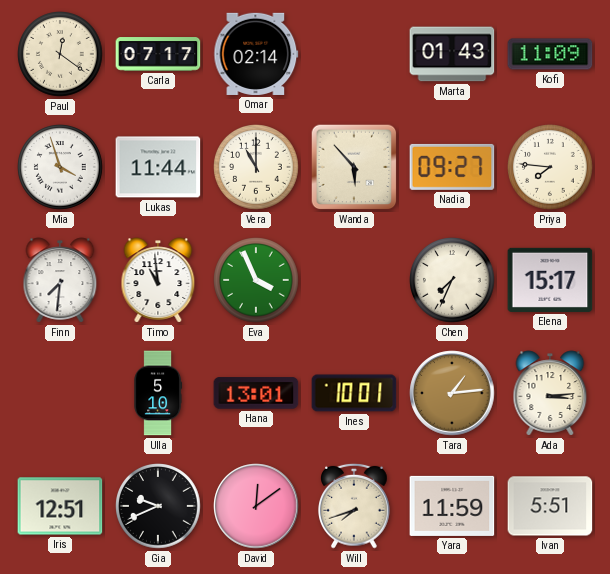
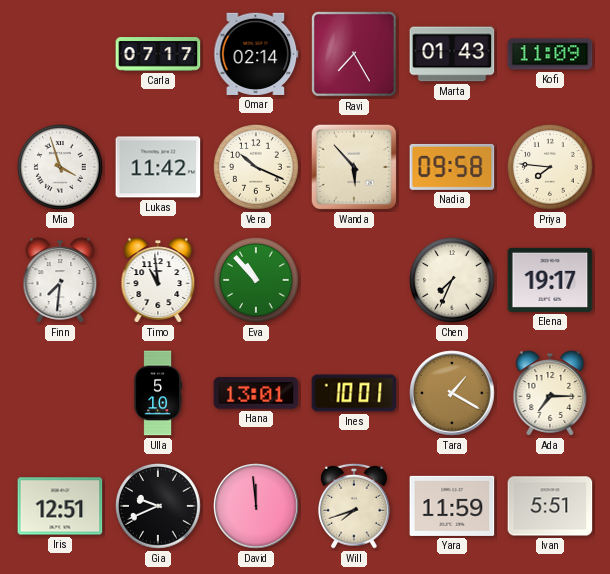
Paul: 12:21 -> none (60, 54)
Ravi: none -> 7:25 (355, 55)
Lukas: 11:44 -> 11:42 (158, 167)
Vera: 11:00 -> 10:19 (256, 167)
Nadia: 09:27 -> 09:58 (452, 167)
Eva: 3:56 -> 10:53 (256, 280)
Elena: 15:17 -> 19:17 (550, 280)
Tara: 1:14 -> 1:20 (452, 393)
Ada: 3:14 -> 7:15 (550, 393)
David: 12:09 -> 11:59 (256, 506)
